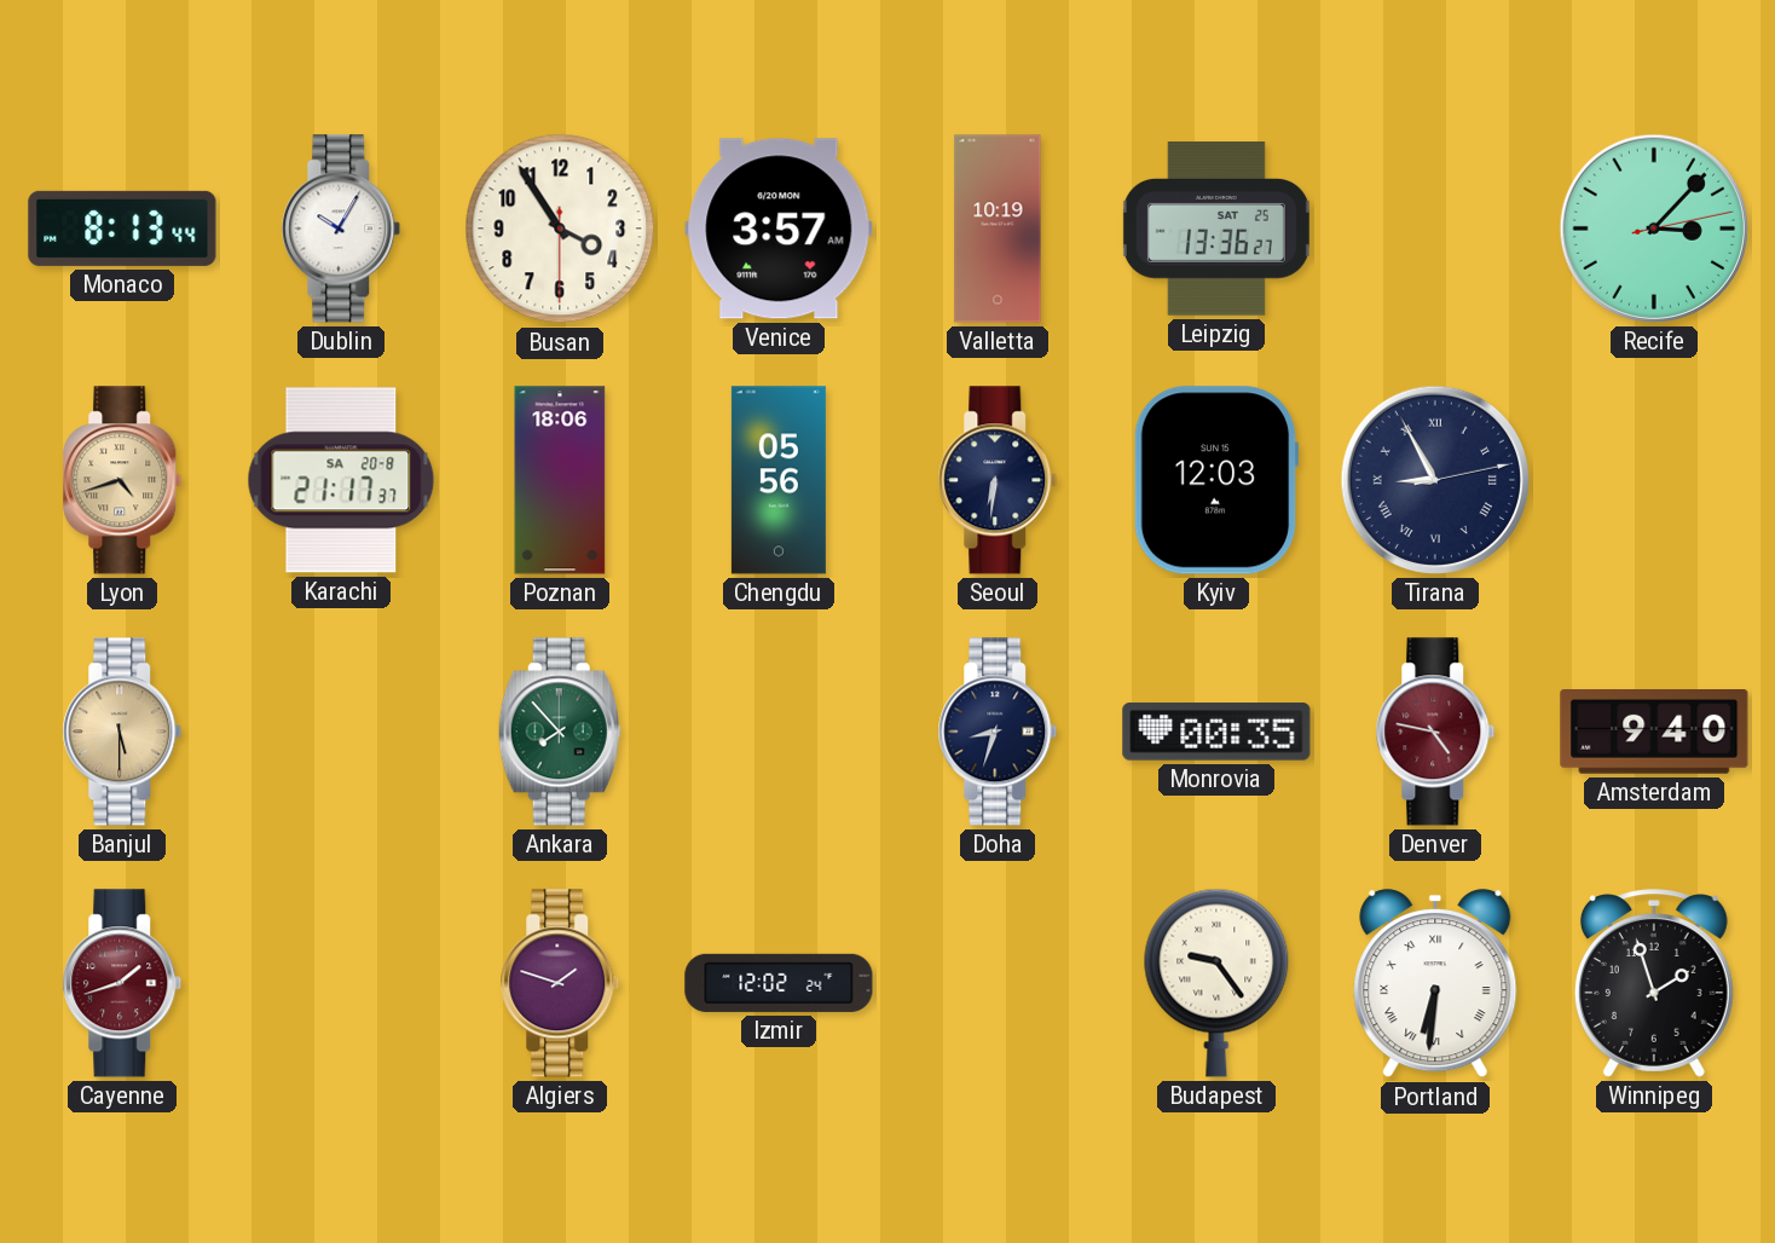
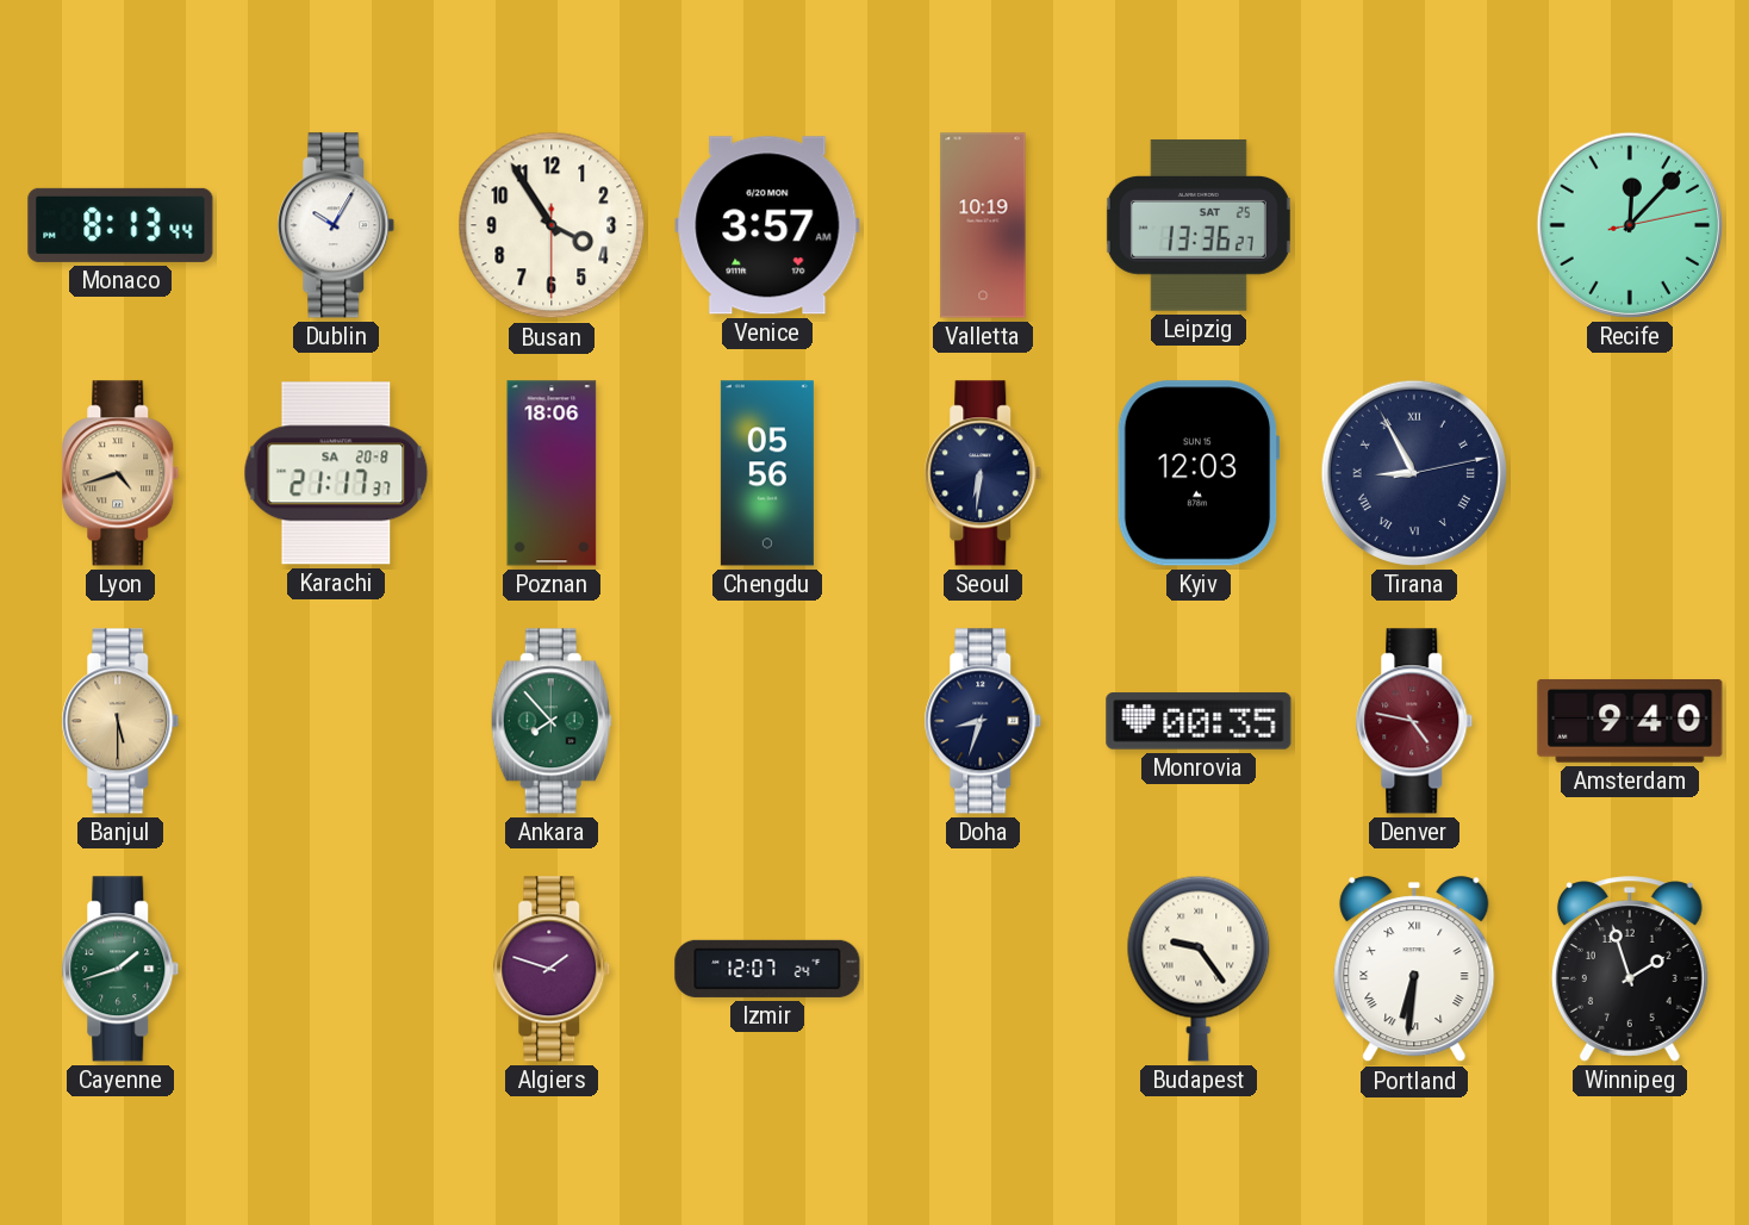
Recife: 3:07 -> 12:07 (1630, 225)
Cayenne dial: burgundy -> green (120, 969)
Izmir: 12:02 -> 12:07 (767, 969)
